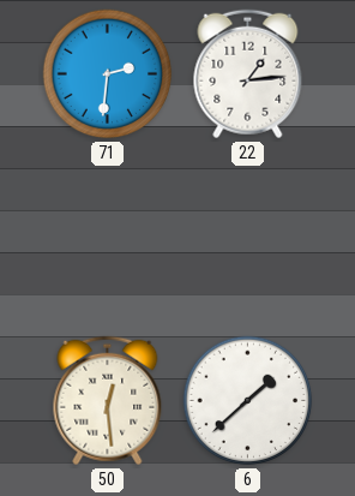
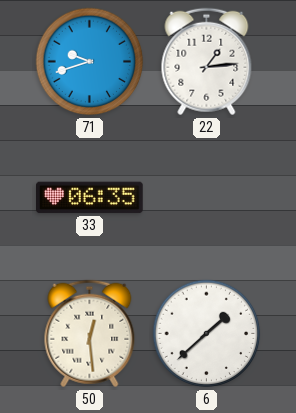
71: 2:31 -> 9:42 (90, 62)
33: none -> 06:35 (90, 198)
